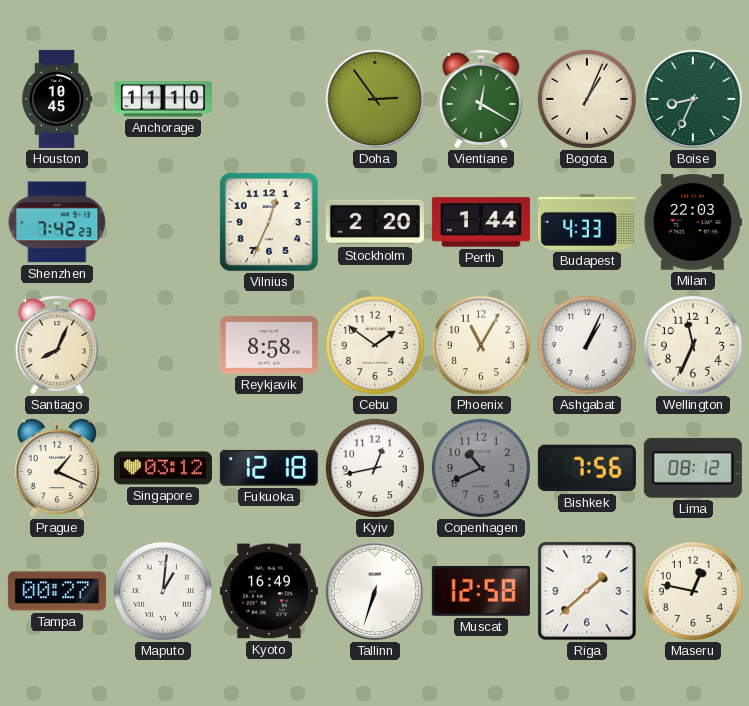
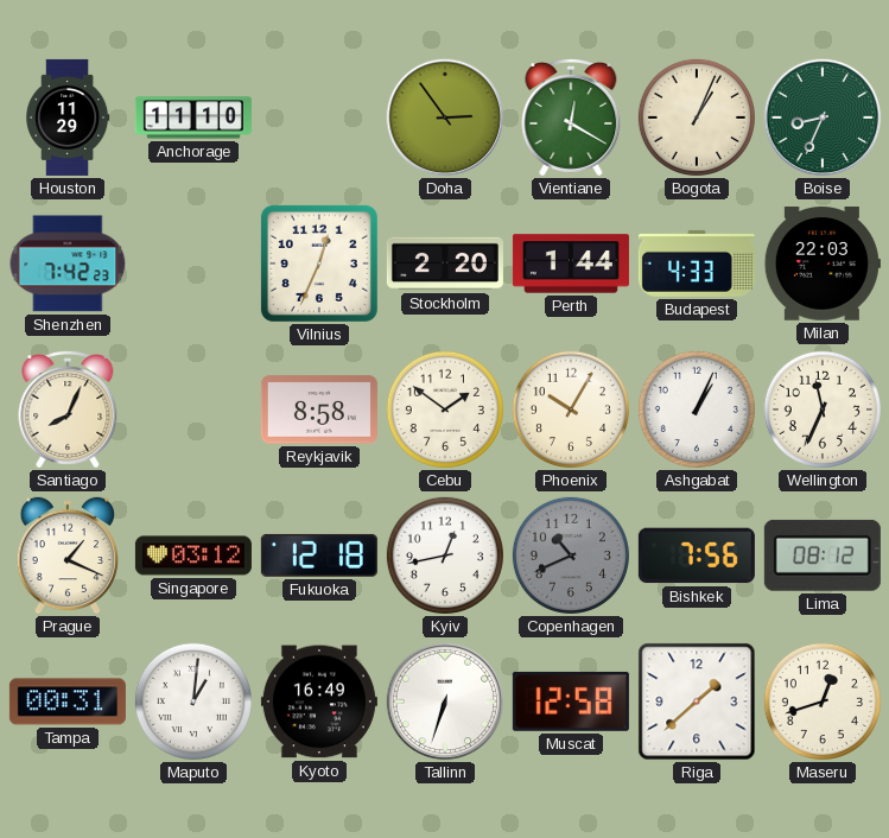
Houston: 10:45 -> 11:29 (68, 118)
Phoenix: 11:05 -> 10:05 (571, 410)
Tampa: 00:27 -> 00:31 (68, 701)
Maseru: 12:47 -> 12:42 (823, 701)
